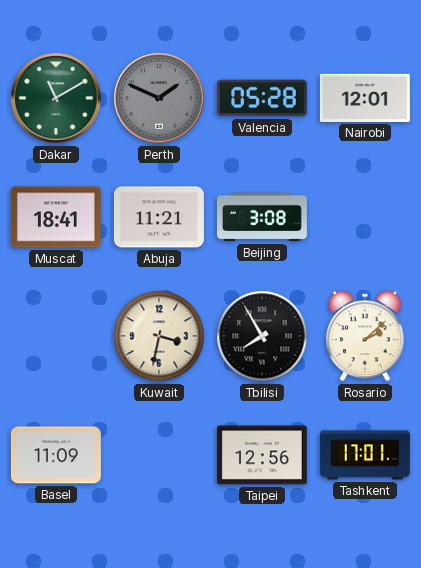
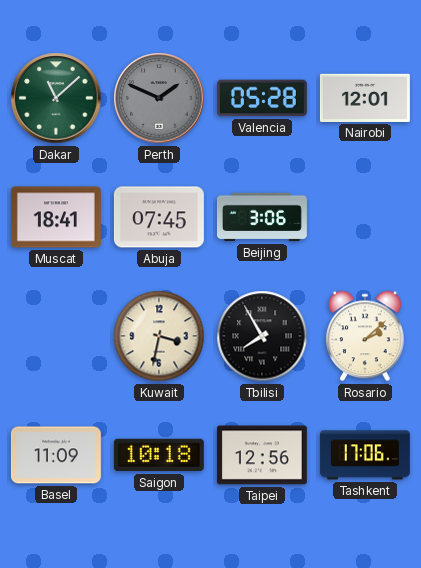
Dakar: 11:10 -> 11:08 (56, 98)
Abuja: 11:21 -> 07:45 (159, 217)
Beijing: 3:08 -> 3:06 (262, 217)
Saigon: none -> 10:18 (159, 455)
Tashkent: 17:01 -> 17:06 (365, 455)
